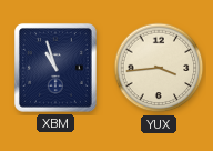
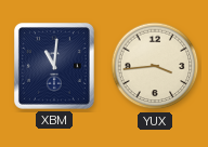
XBM: 10:57 -> 11:01 (54, 66)
